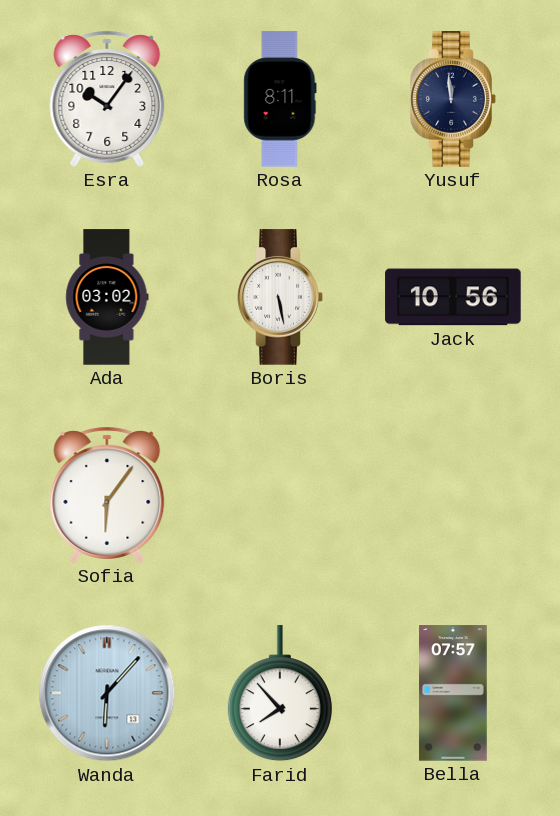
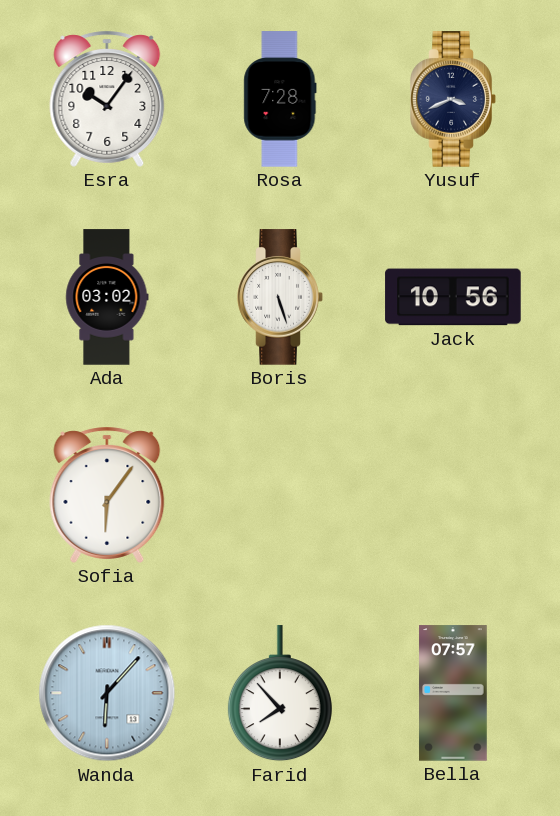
Rosa: 8:11 -> 7:28 (280, 99)
Yusuf: 11:59 -> 3:41 (453, 99)
Boris: 5:28 -> 5:27 (280, 297)
